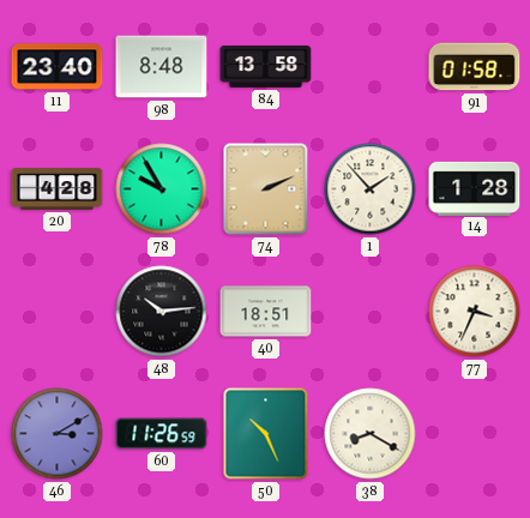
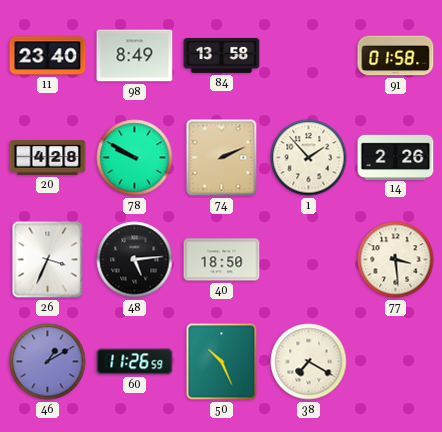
98: 8:48 -> 8:49 (135, 56)
78: 9:55 -> 9:50 (135, 158)
14: 1:28 -> 2:26 (396, 157)
26: none -> 3:34 (48, 260)
48: 10:14 -> 5:14 (135, 260)
40: 18:51 -> 18:50 (222, 260)
77: 3:34 -> 3:29 (396, 260)
46: 3:10 -> 1:10 (48, 362)
38: 8:20 -> 7:20 (309, 362)
